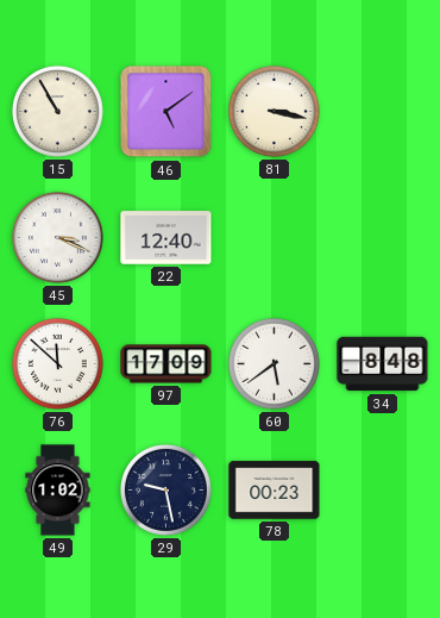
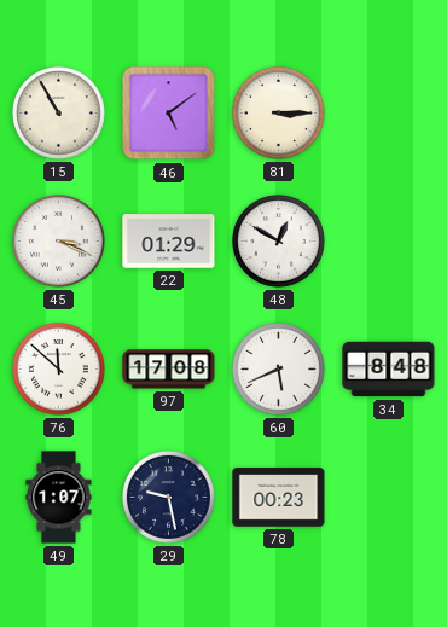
81: 3:17 -> 3:15 (279, 114)
22: 12:40 -> 01:29 (169, 242)
48: none -> 12:50 (279, 242)
97: 17:09 -> 17:08 (169, 370)
60: 5:39 -> 5:41 (279, 370)
49: 1:02 -> 1:07 (59, 498)
